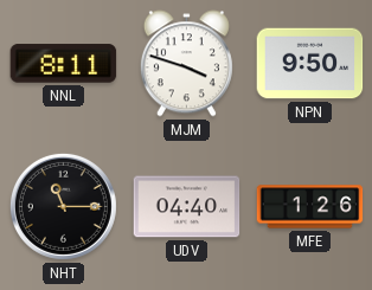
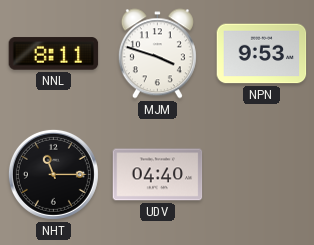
NPN: 9:50 -> 9:53 (262, 54)
MFE: 1:26 -> none (310, 207)
